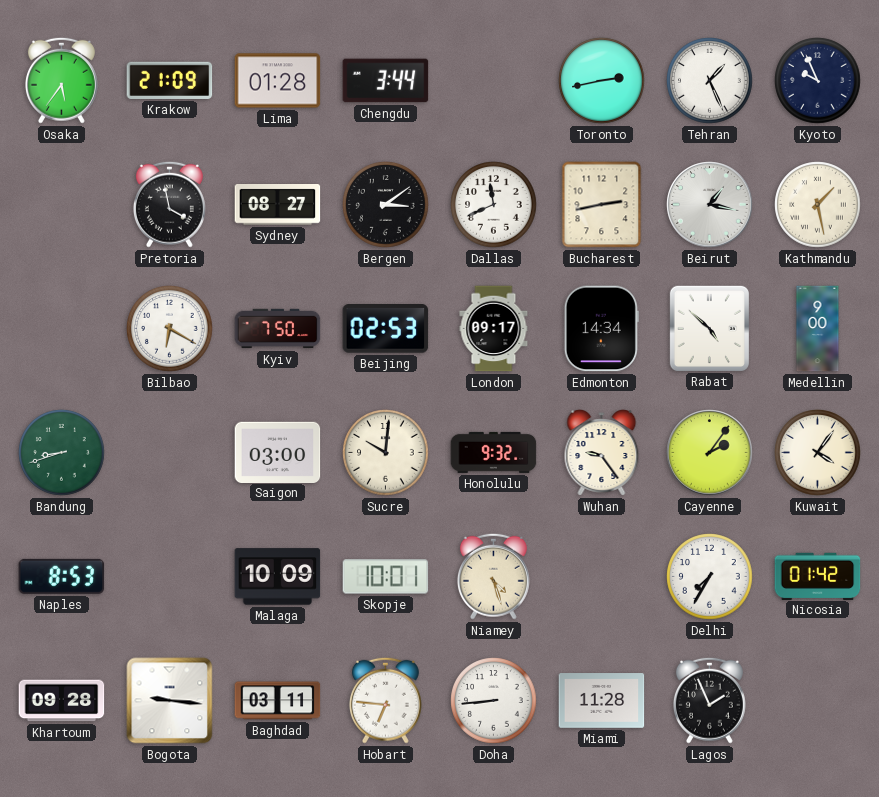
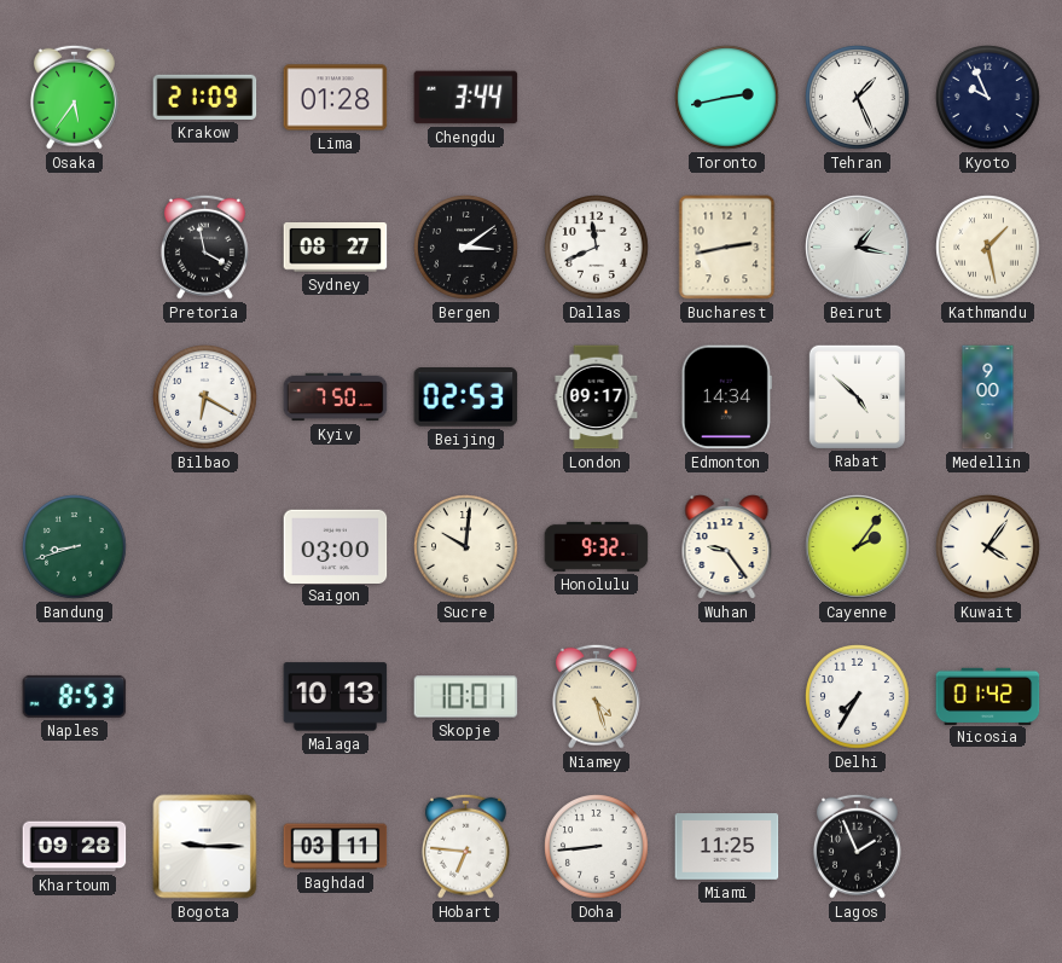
Malaga: 10:09 -> 10:13 (336, 697)
Bogota: 9:16 -> 9:15 (205, 847)
Miami: 11:28 -> 11:25 (727, 847)
